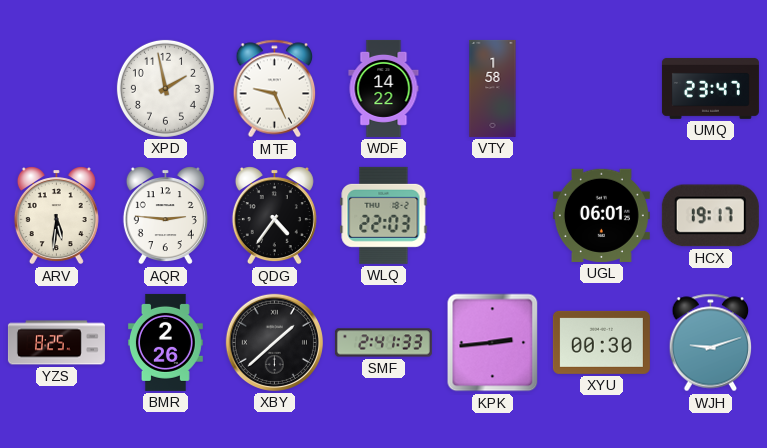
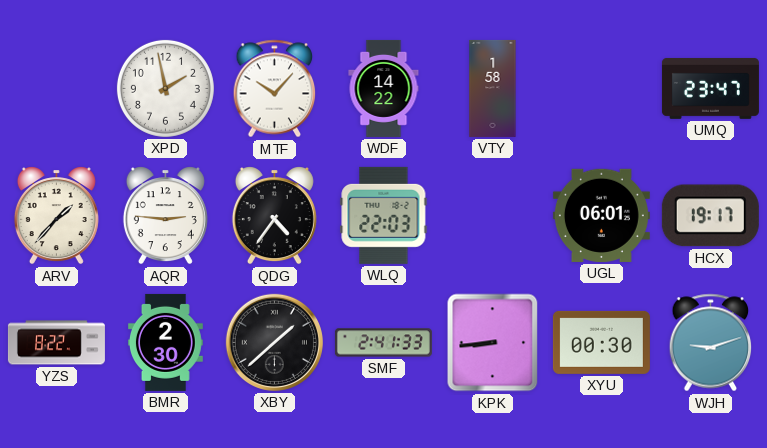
MTF: 9:26 -> 10:07 (275, 89)
ARV: 5:31 -> 1:37 (56, 216)
YZS: 8:25 -> 8:22 (56, 343)
BMR: 2:26 -> 2:30 (165, 342)
KPK: 2:44 -> 8:44 (493, 343)
